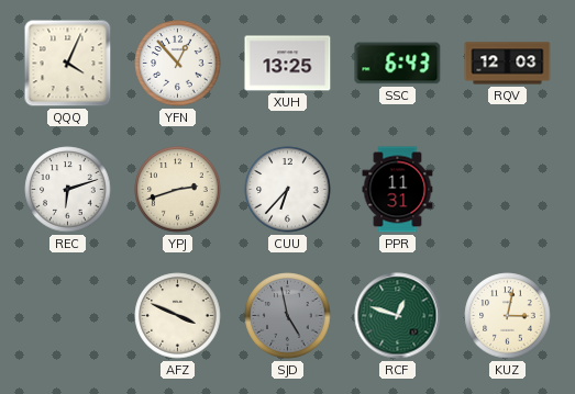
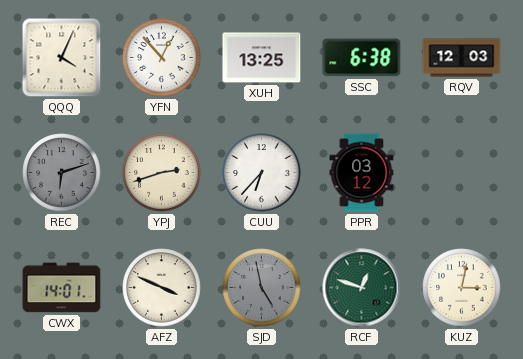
SSC: 6:43 -> 6:38 (362, 58)
REC dial: white -> grey (62, 173)
PPR: 11:31 -> 03:12 (362, 173)
CWX: none -> 14:01 (62, 288)
